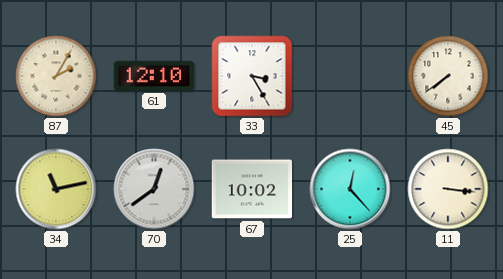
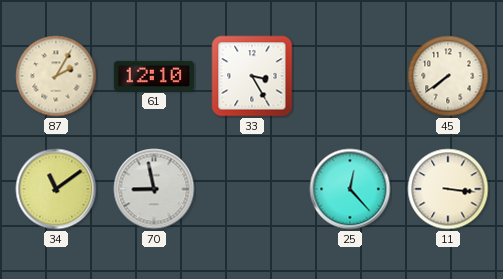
34: 11:13 -> 11:09 (56, 189)
70: 12:39 -> 8:58 (154, 189)
67: 10:02 -> none (252, 189)
